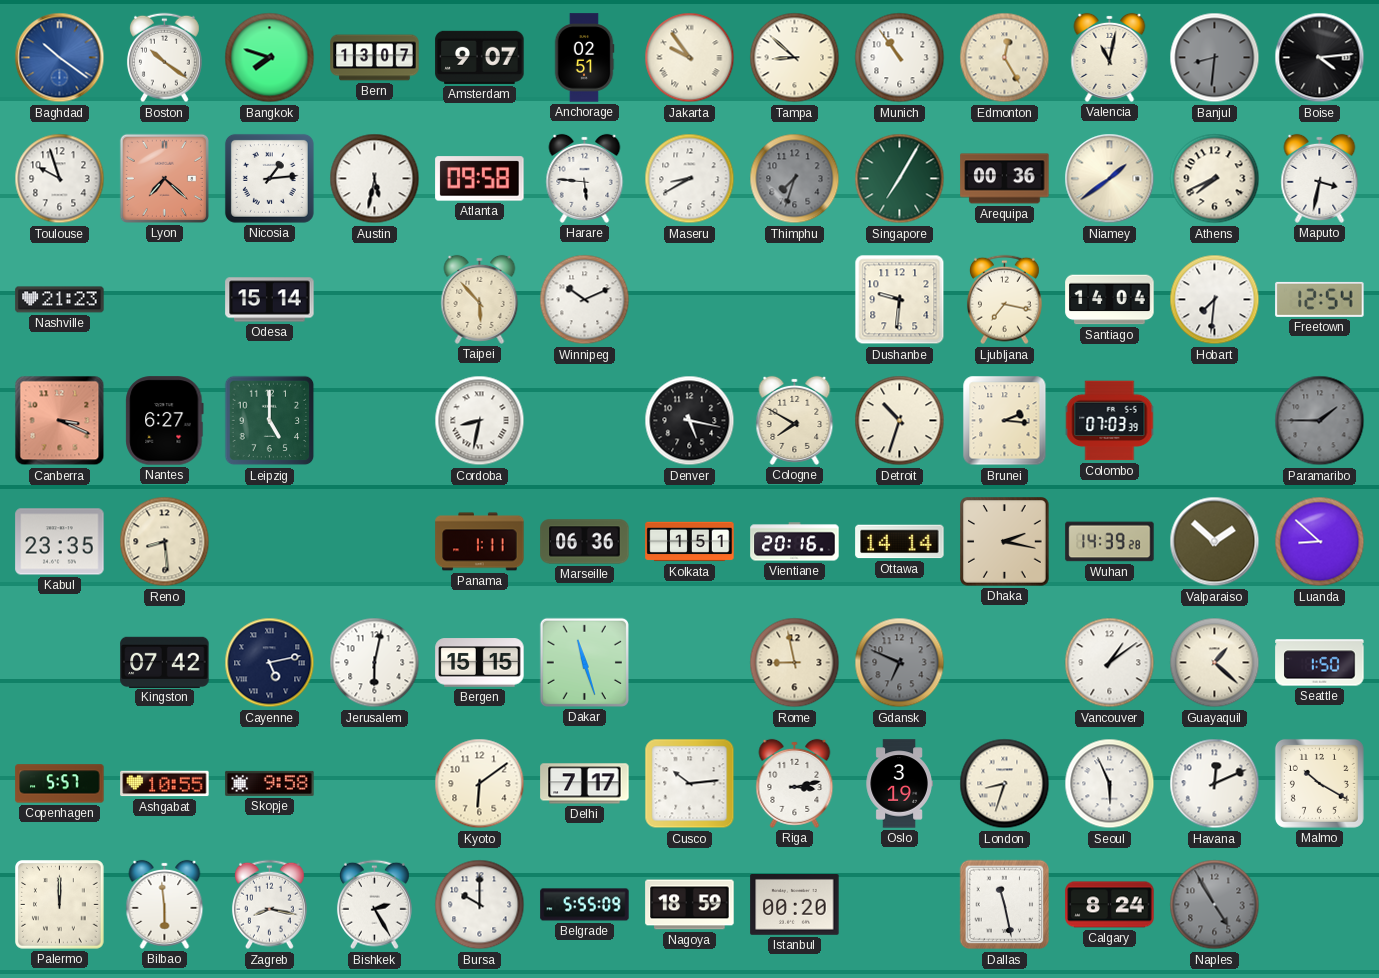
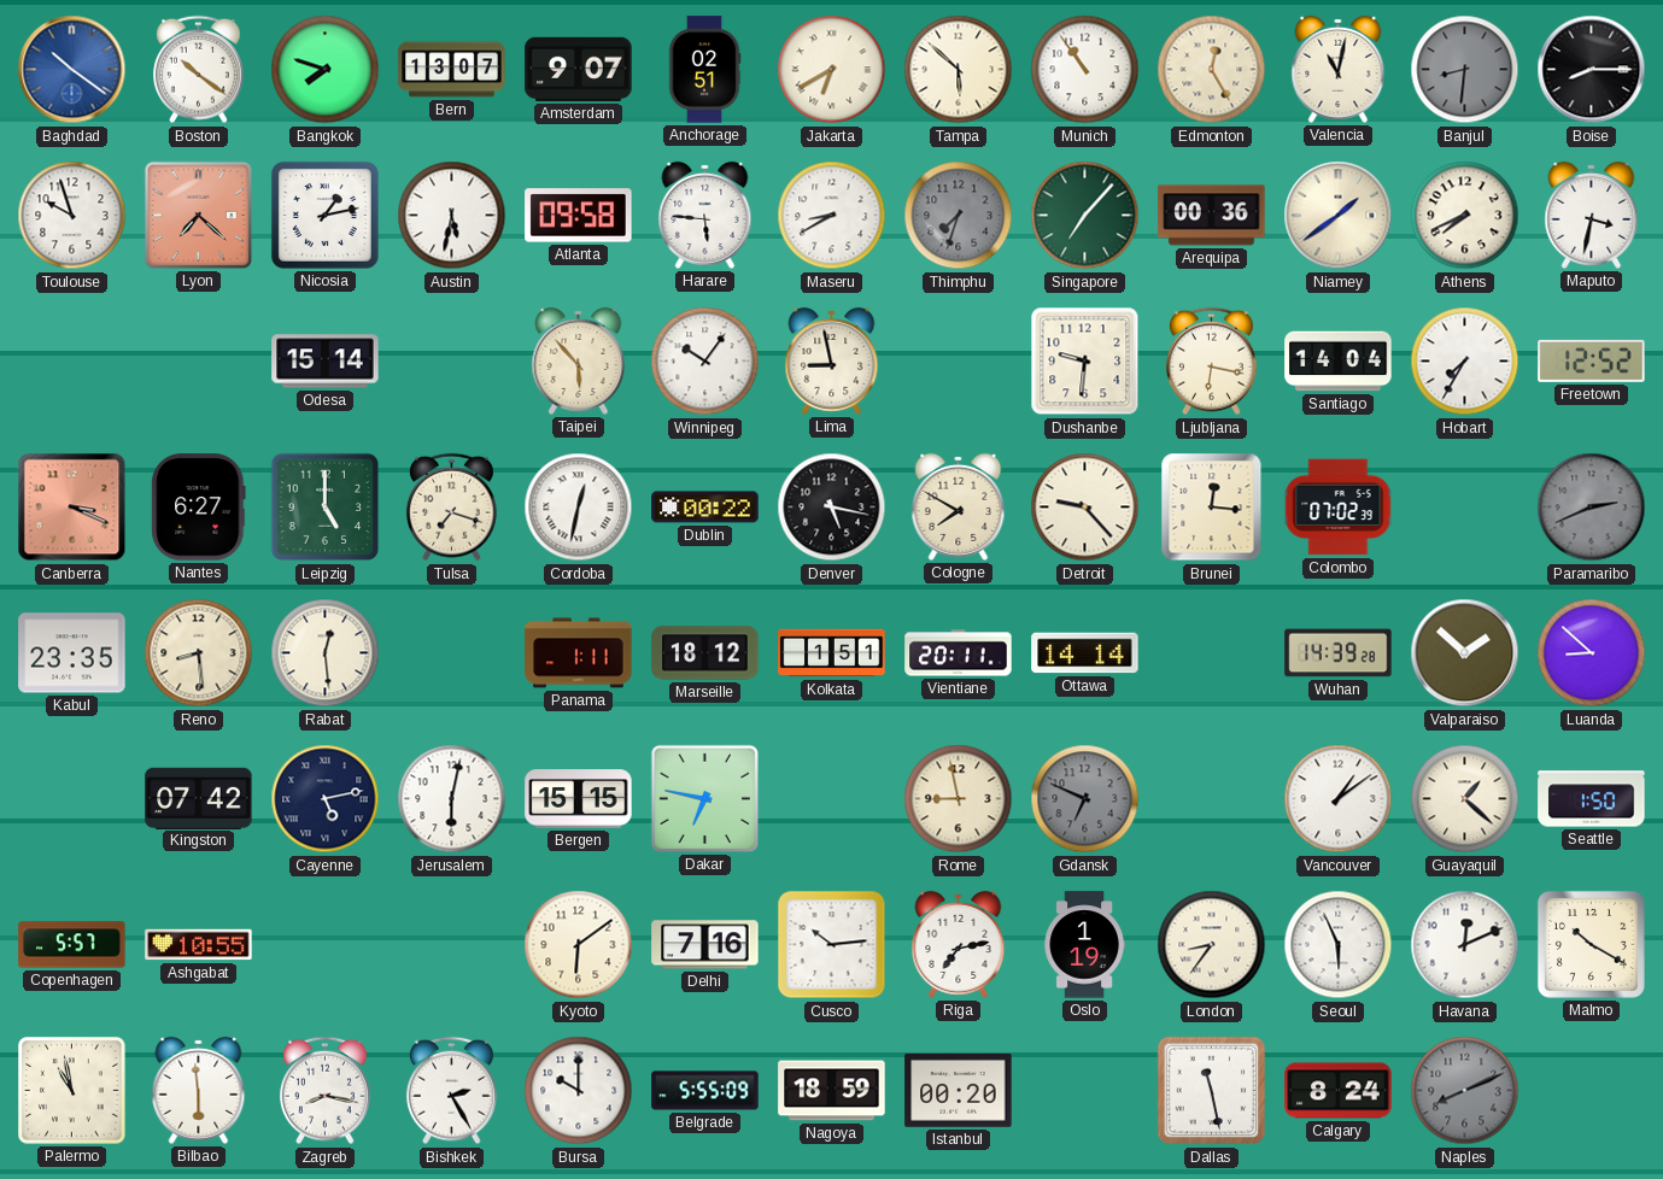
Jakarta: 9:54 -> 6:40 (832, 70)
Tampa: 8:52 -> 5:52 (959, 70)
Boise: 4:14 -> 8:15 (1592, 70)
Nicosia: 1:14 -> 1:13 (324, 215)
Singapore: 7:05 -> 7:07 (1085, 216)
Nashville: 21:23 -> none (60, 300)
Winnipeg: 10:11 -> 10:06 (705, 362)
Lima: none -> 8:58 (832, 360)
Ljubljana: 7:17 -> 6:17 (1211, 362)
Hobart: 7:31 -> 7:35 (1465, 362)
Freetown: 12:54 -> 12:52 (1592, 360)
Tulsa: none -> 7:18 (451, 508)
Cordoba: 8:32 -> 12:32 (579, 508)
Dublin: none -> 00:22 (705, 508)
Detroit: 10:33 -> 9:23 (1085, 508)
Brunei: 2:16 -> 12:16 (1212, 508)
Colombo: 07:03 -> 07:02 (1339, 508)
Paramaribo: 1:45 -> 2:41 (1592, 508)
Rabat: none -> 12:29 (326, 653)
Marseille: 06:36 -> 18:12 (705, 653)
Vientiane: 20:16 -> 20:11 (959, 653)
Dhaka: 2:17 -> none (1005, 542)
Dakar: 11:27 -> 6:47 (704, 798)
Skopje: 9:58 -> none (270, 783)
Delhi: 7:17 -> 7:16 (705, 945)
Riga: 3:13 -> 7:13 (959, 944)
Oslo: 3:19 -> 1:19 (1084, 945)
London: 8:33 -> 8:36 (1212, 945)
Palermo: 12:00 -> 10:58 (72, 1091)
Naples: 4:55 -> 8:11 (1465, 1091)
